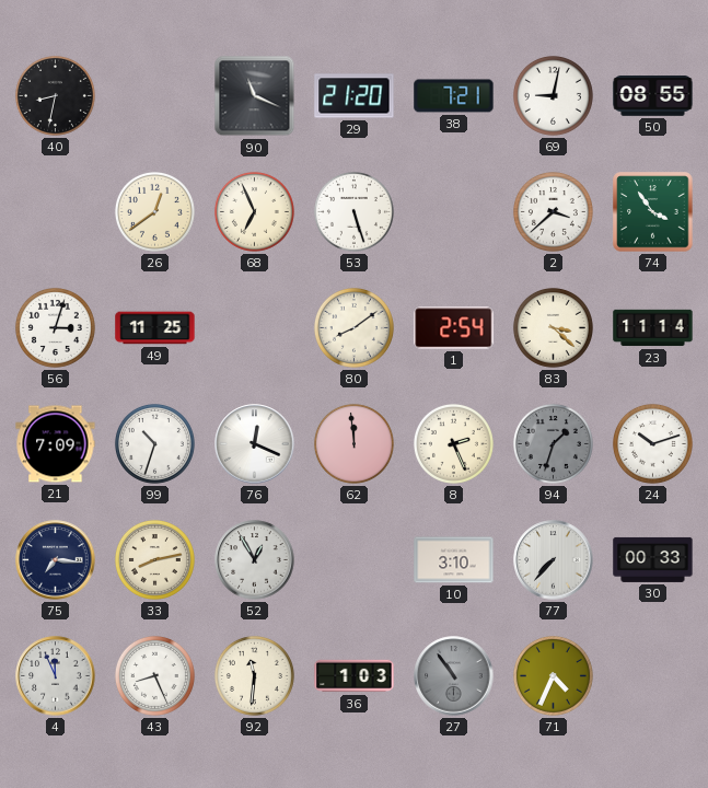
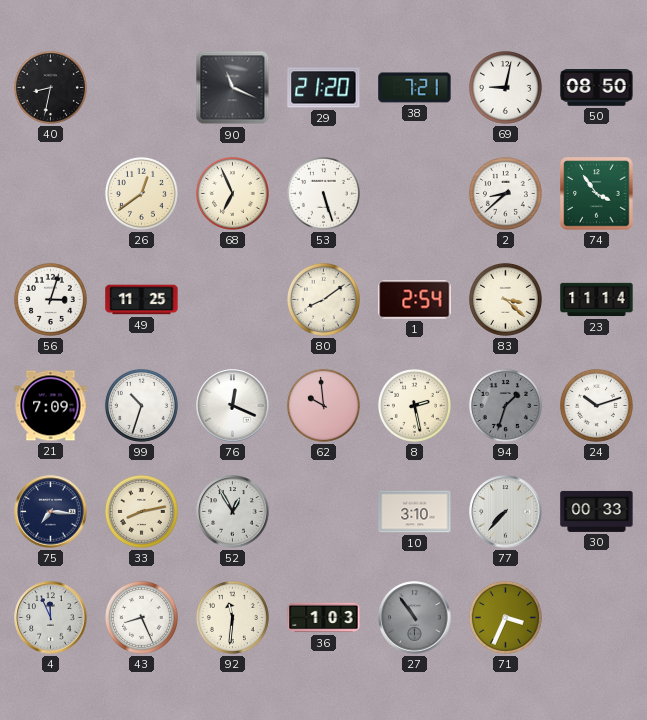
50: 08:55 -> 08:50 (597, 88)
2: 3:38 -> 8:38 (505, 193)
62: 11:59 -> 9:59 (323, 405)
8: 2:26 -> 2:28 (414, 405)
71: 4:34 -> 3:34 (505, 617)
